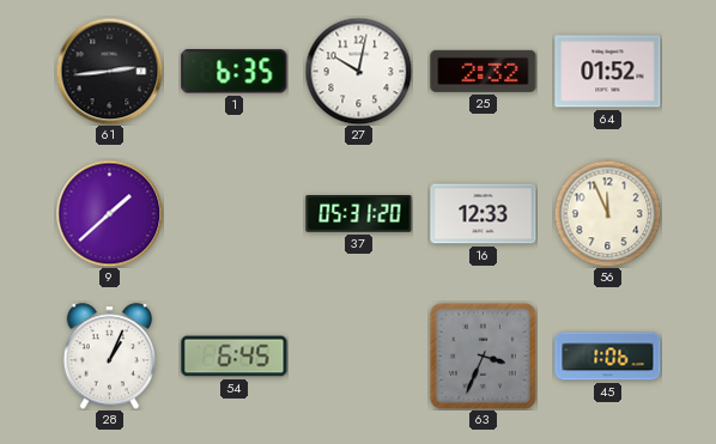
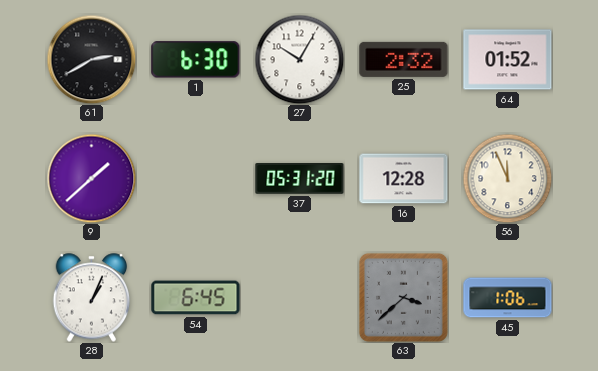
61: 2:44 -> 2:40 (91, 59)
1: 6:35 -> 6:30 (196, 60)
27: 10:02 -> 10:05 (299, 59)
16: 12:33 -> 12:28 (404, 179)
63: 3:34 -> 3:38 (403, 297)
